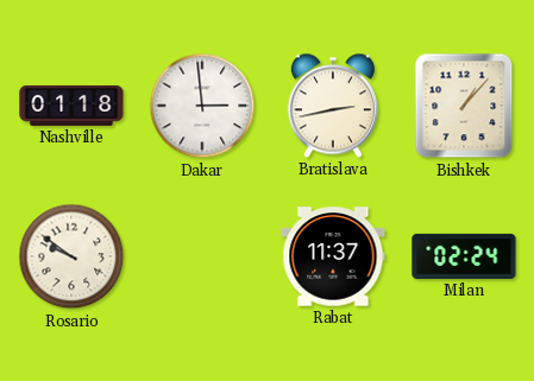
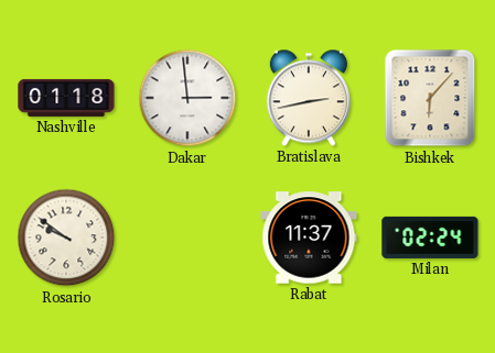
Bishkek: 1:07 -> 6:07 (430, 98)
